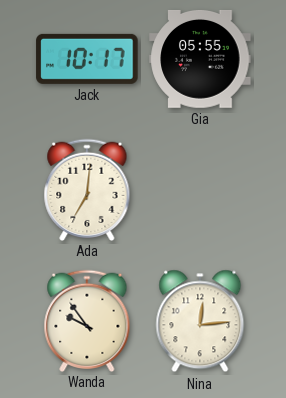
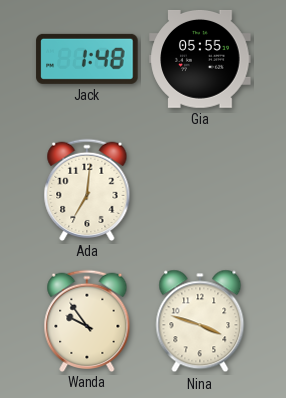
Jack: 10:17 -> 1:48 (87, 59)
Nina: 12:14 -> 3:48 (200, 321)
